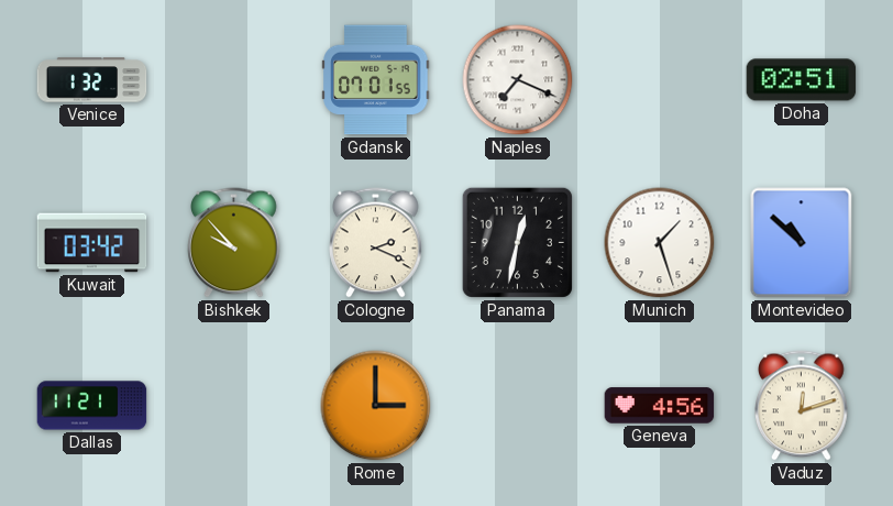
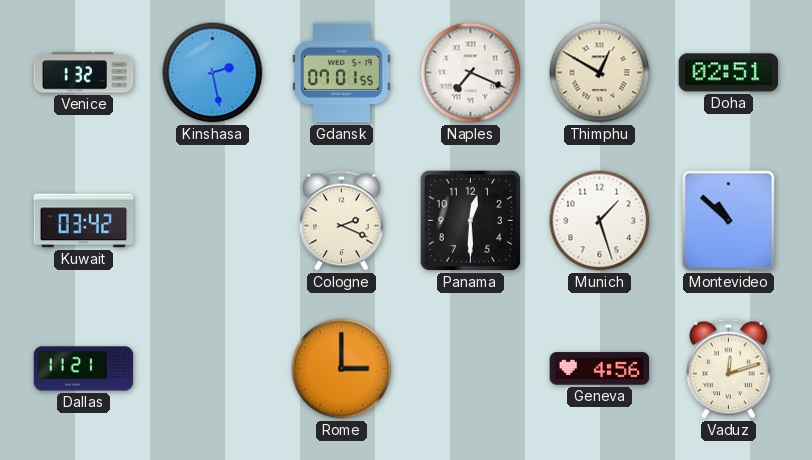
Kinshasa: none -> 2:28 (213, 73)
Thimphu: none -> 12:50 (600, 73)
Bishkek: 9:53 -> none (234, 243)
Panama: 12:32 -> 12:30 (470, 220)
